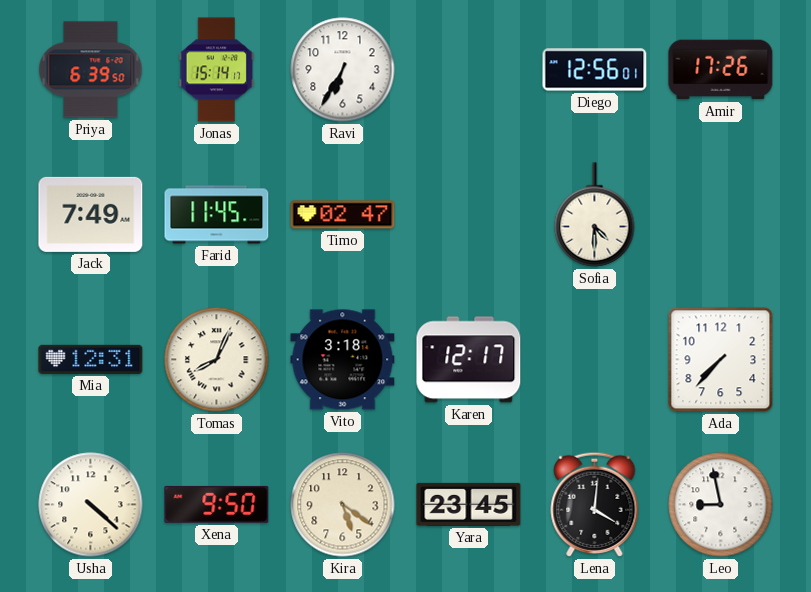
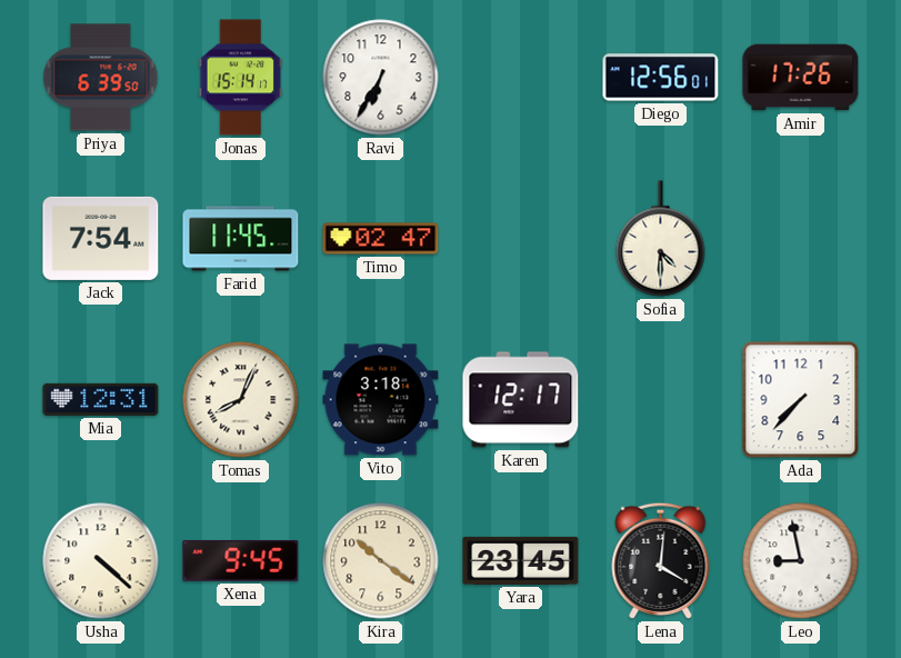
Jack: 7:49 -> 7:54 (101, 238)
Xena: 9:50 -> 9:45 (241, 560)
Kira: 5:21 -> 10:21 (381, 561)
